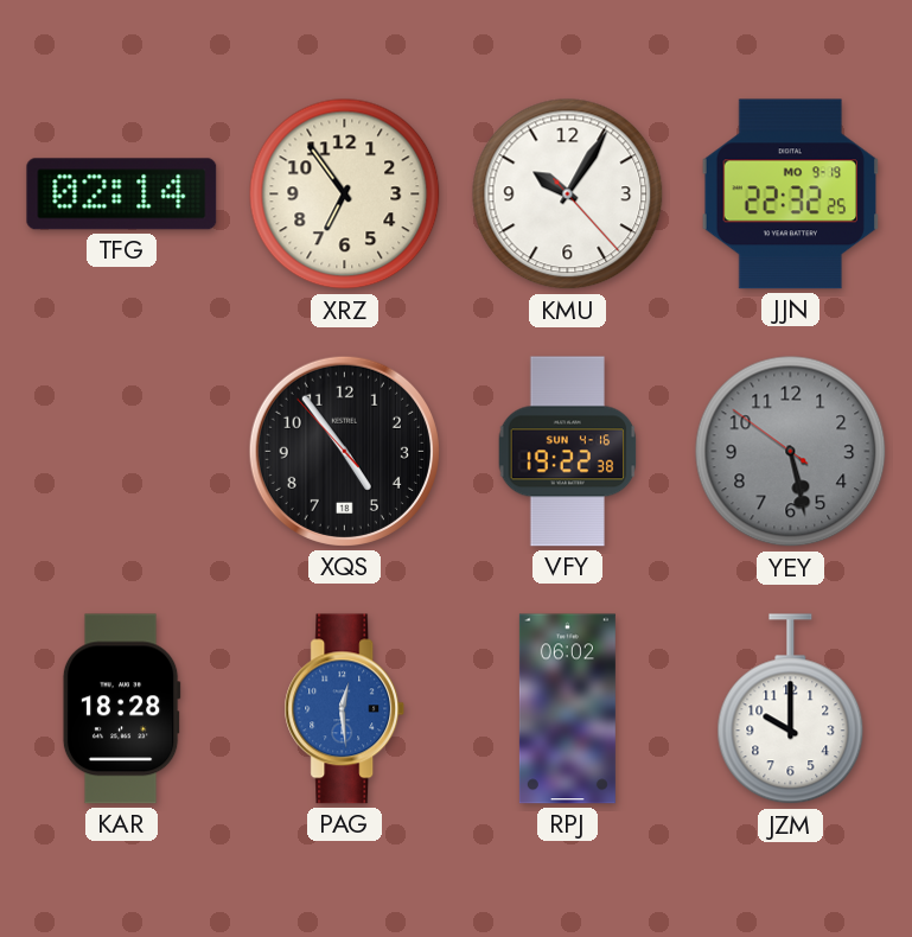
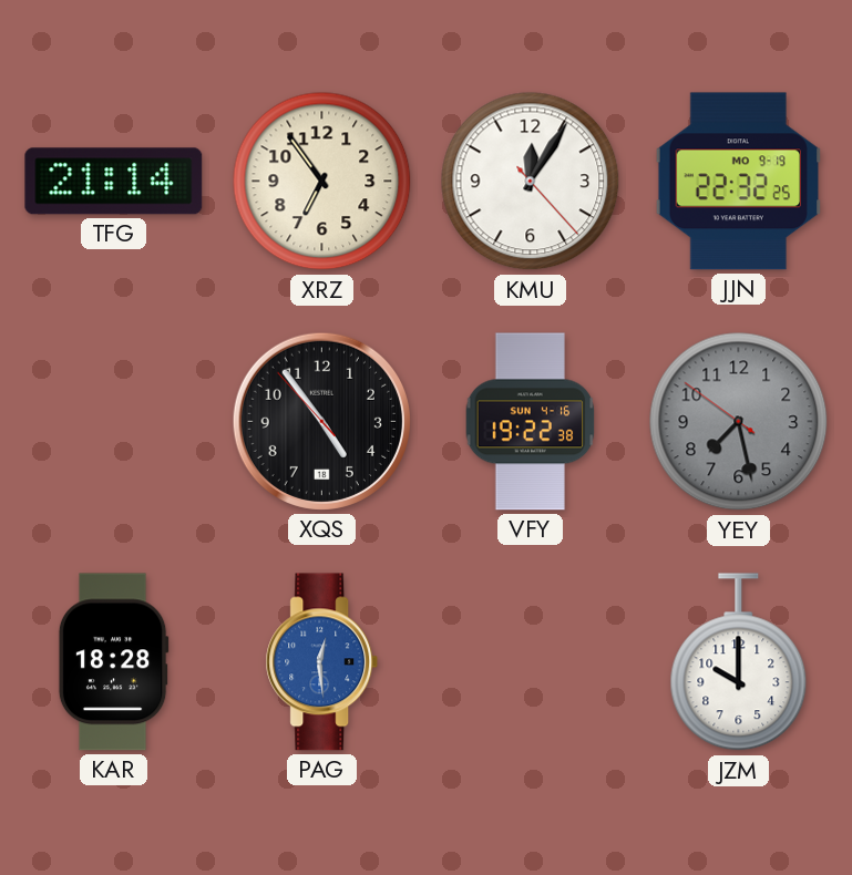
TFG: 02:14 -> 21:14 (114, 182)
KMU: 10:05 -> 12:05 (531, 182)
YEY: 5:27 -> 7:27 (739, 422)
RPJ: 06:02 -> none (567, 709)
